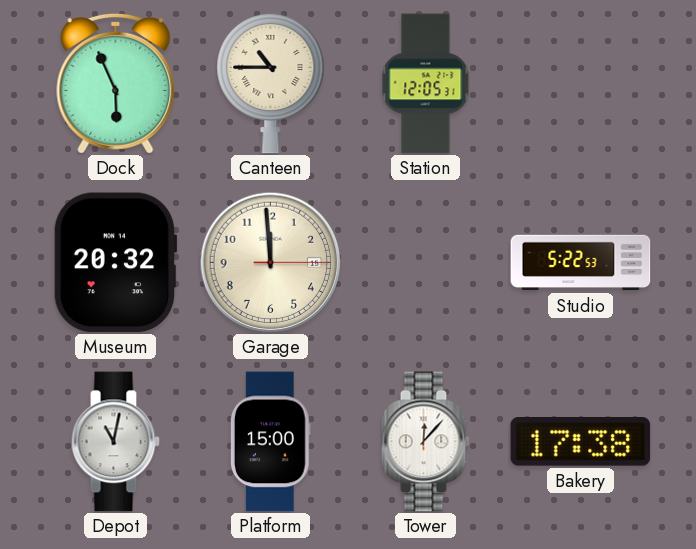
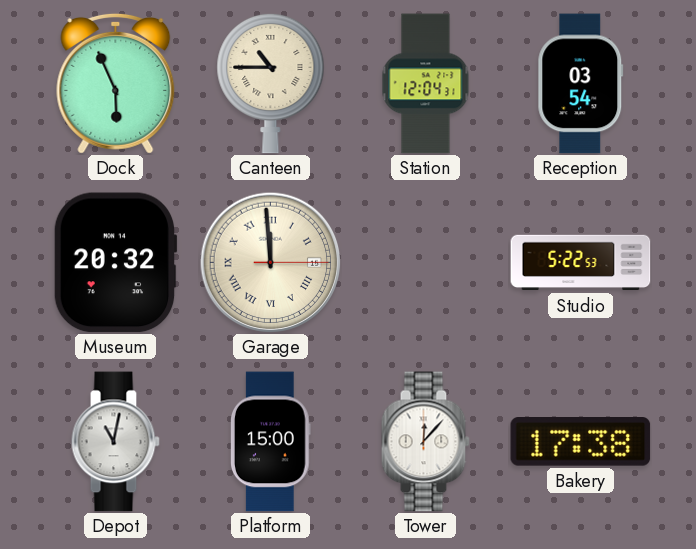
Station: 12:05 -> 12:04 (426, 84)
Reception: none -> 03:54 (581, 84)
Garage numerals: Arabic -> Roman (270, 262)
